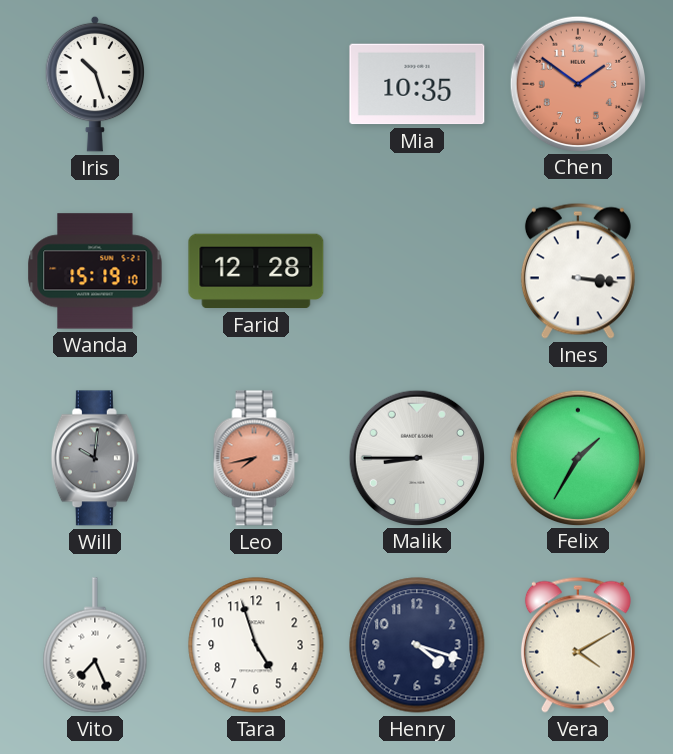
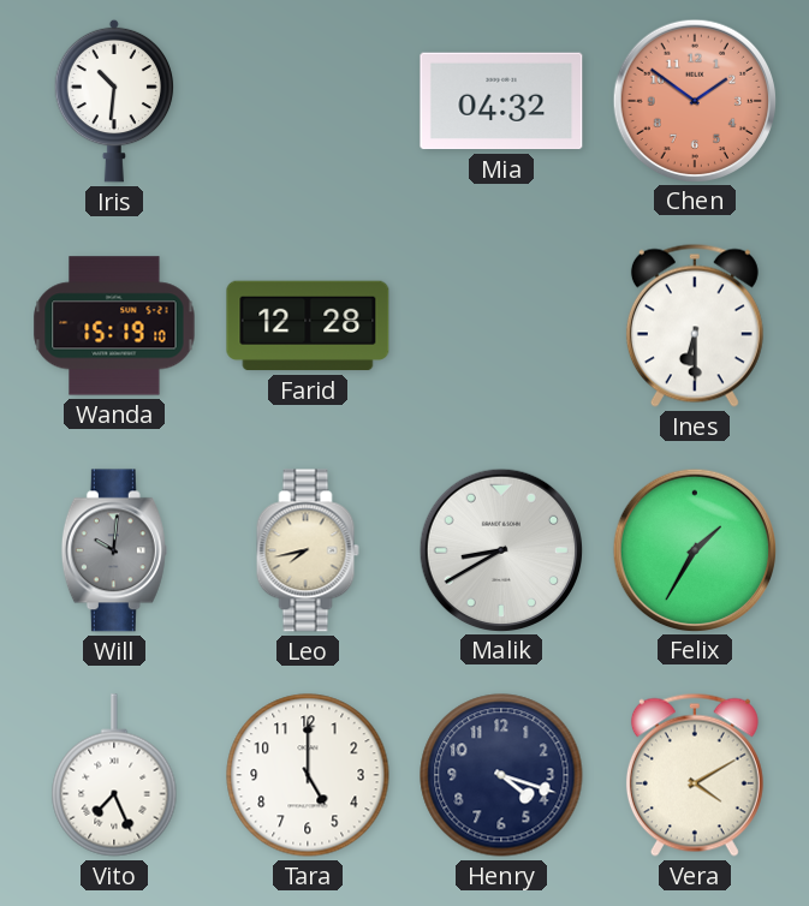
Iris: 10:27 -> 10:31 (114, 101)
Mia: 10:35 -> 04:32 (501, 101)
Ines: 3:16 -> 6:30 (695, 326)
Leo dial: salmon -> cream (308, 550)
Malik: 8:45 -> 8:40 (500, 549)
Tara: 4:57 -> 5:00 (308, 775)
